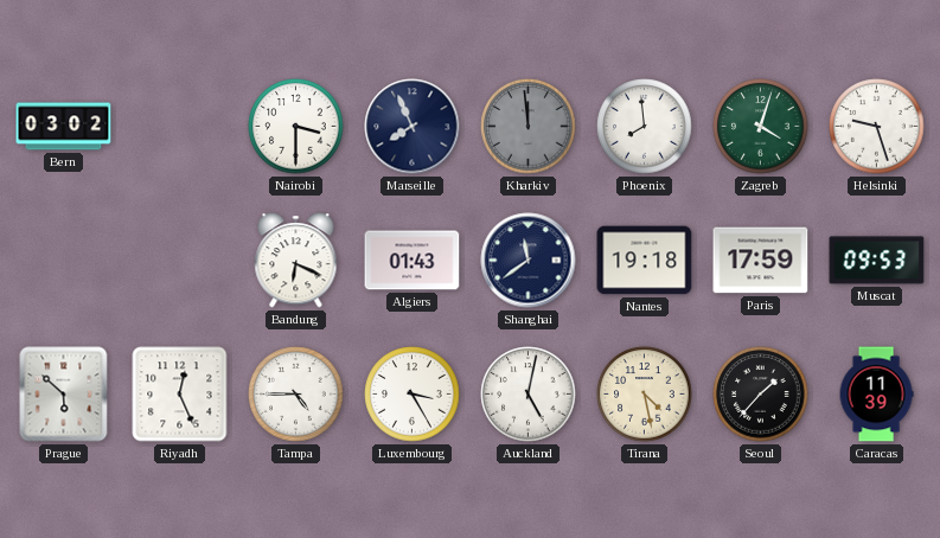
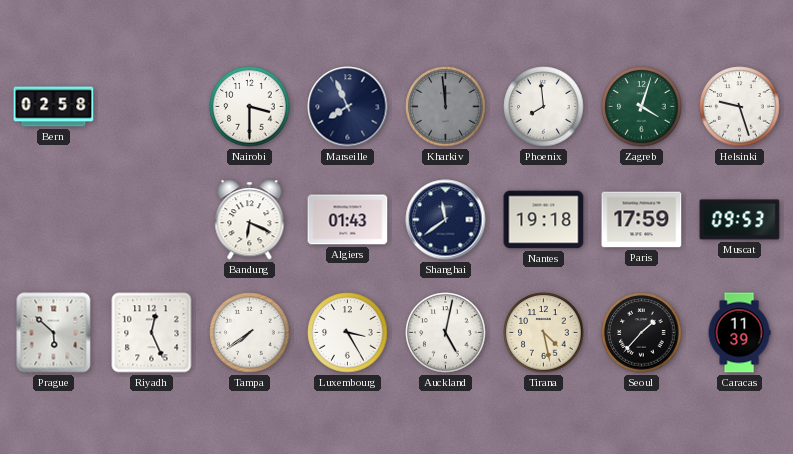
Bern: 03:02 -> 02:58 (54, 107)
Tampa: 4:45 -> 7:39 (250, 333)
